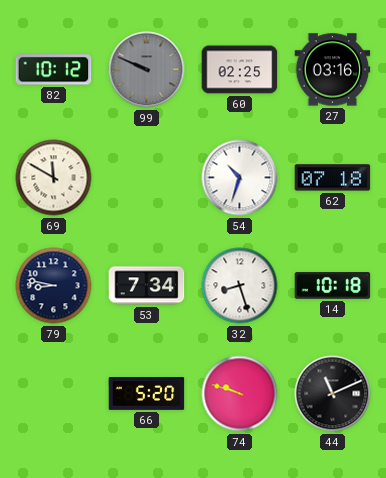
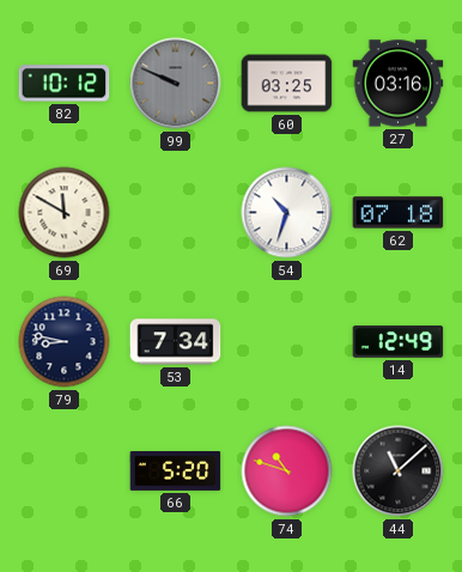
60: 02:25 -> 03:25 (287, 84)
32: 8:27 -> none (240, 286)
14: 10:18 -> 12:49 (399, 342)
74: 9:48 -> 10:48 (287, 471)
44: 11:11 -> 11:08 (399, 471)
